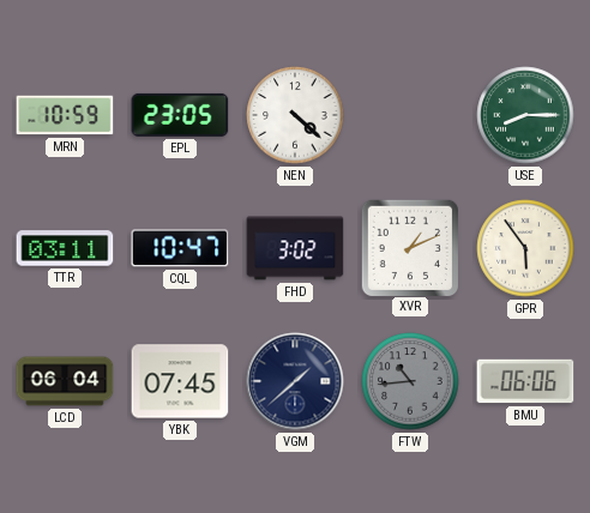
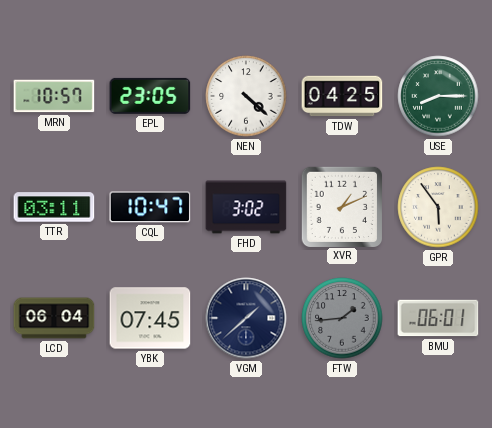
MRN: 10:59 -> 10:57 (54, 96)
TDW: none -> 04:25 (342, 96)
FTW: 10:44 -> 1:44 (342, 318)
BMU: 06:06 -> 06:01 (438, 318)
